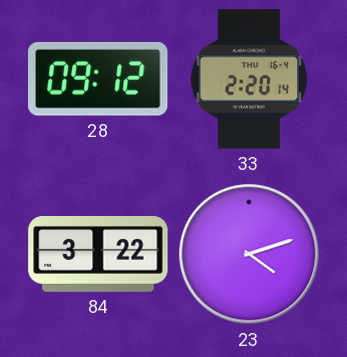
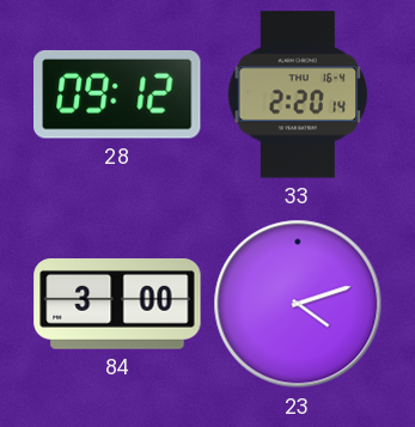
84: 3:22 -> 3:00 (117, 305)
